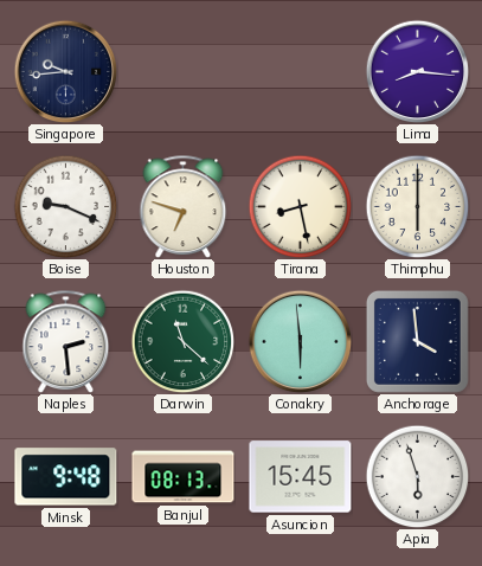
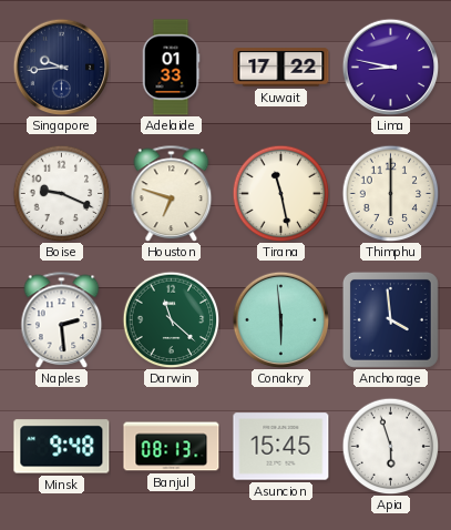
Adelaide: none -> 01:33 (171, 68)
Kuwait: none -> 17:22 (281, 68)
Lima: 8:16 -> 8:47 (390, 67)
Tirana: 8:28 -> 11:28 (280, 193)
